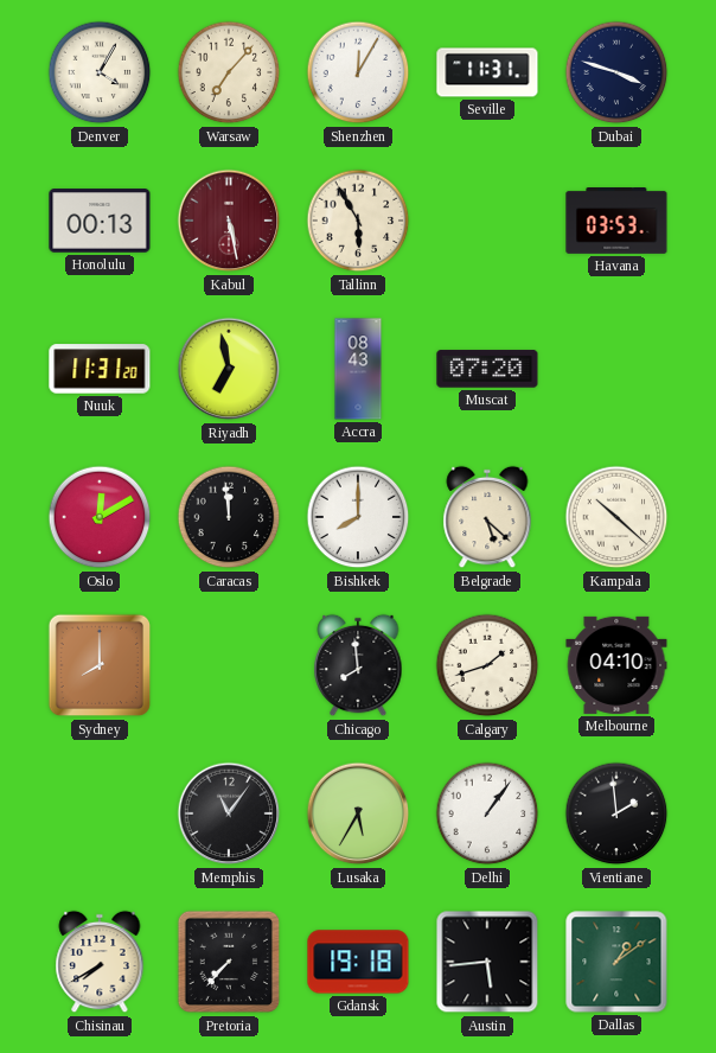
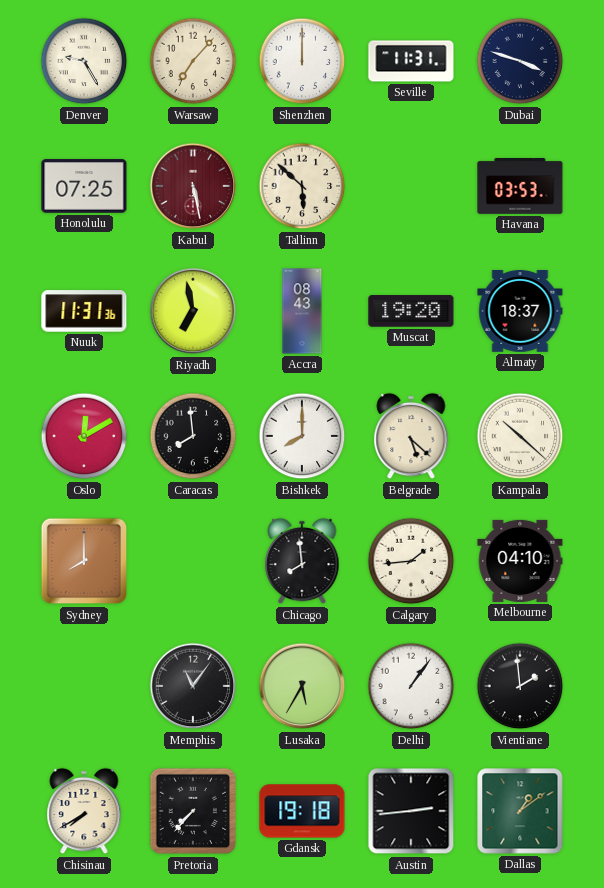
Denver: 4:05 -> 9:25 (84, 61)
Shenzhen: 12:05 -> 12:00 (302, 61)
Honolulu: 00:13 -> 07:25 (84, 186)
Tallinn: 5:55 -> 5:52 (302, 186)
Nuuk: 11:31:20 -> 11:31:36 (84, 311)
Muscat: 07:20 -> 19:20 (411, 311)
Almaty: none -> 18:37 (520, 312)
Caracas: 11:59 -> 7:59 (193, 436)
Calgary: 1:42 -> 1:44 (411, 561)
Austin: 5:44 -> 2:44 (411, 811)
